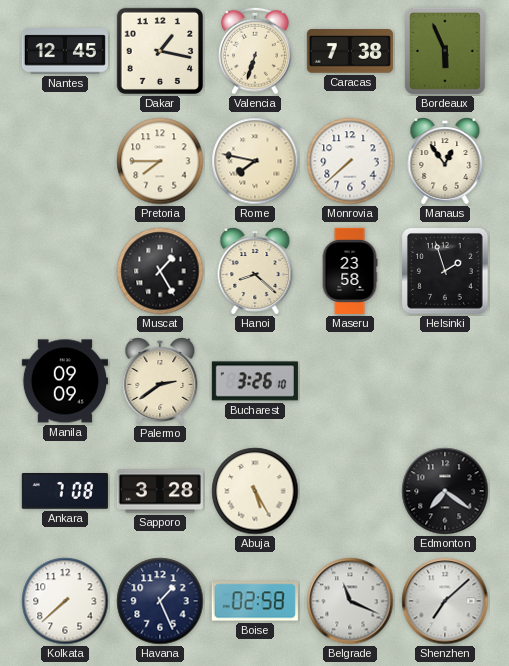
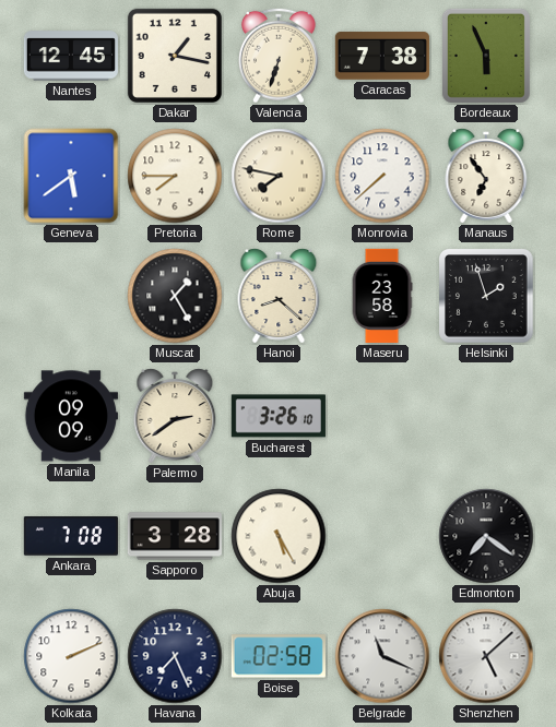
Geneva: none -> 5:39 (71, 176)
Manaus: 12:54 -> 6:54 (486, 176)
Kolkata: 7:38 -> 2:11 (71, 656)
Havana: 1:26 -> 7:26 (175, 656)
Shenzhen: 7:08 -> 5:08 (486, 656)
